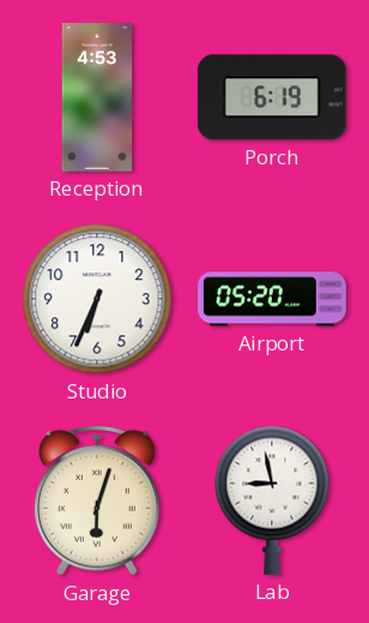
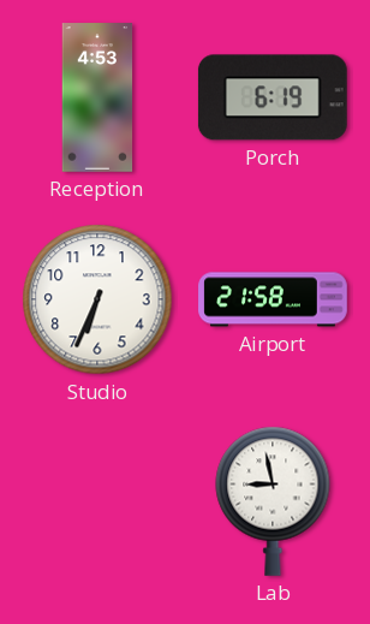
Airport: 05:20 -> 21:58 (273, 299)
Garage: 6:03 -> none (97, 501)
